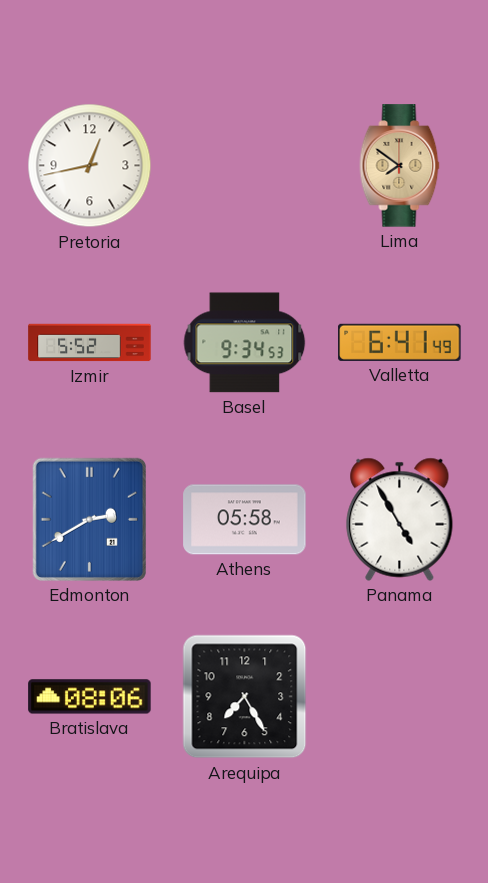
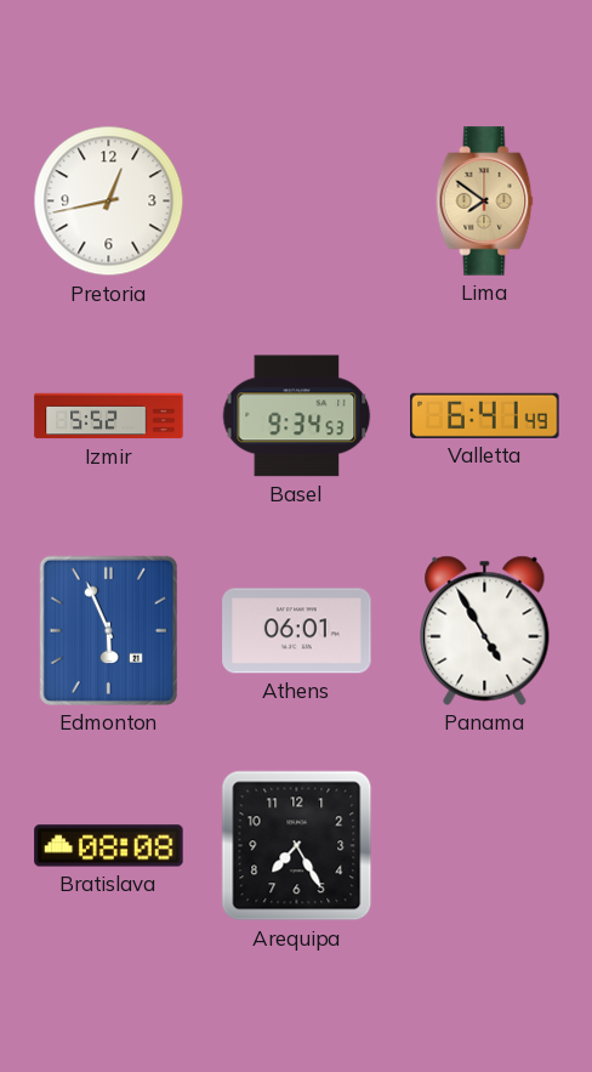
Edmonton: 2:40 -> 5:56 (108, 630)
Athens: 05:58 -> 06:01 (297, 631)
Bratislava: 08:06 -> 08:08 (109, 846)
